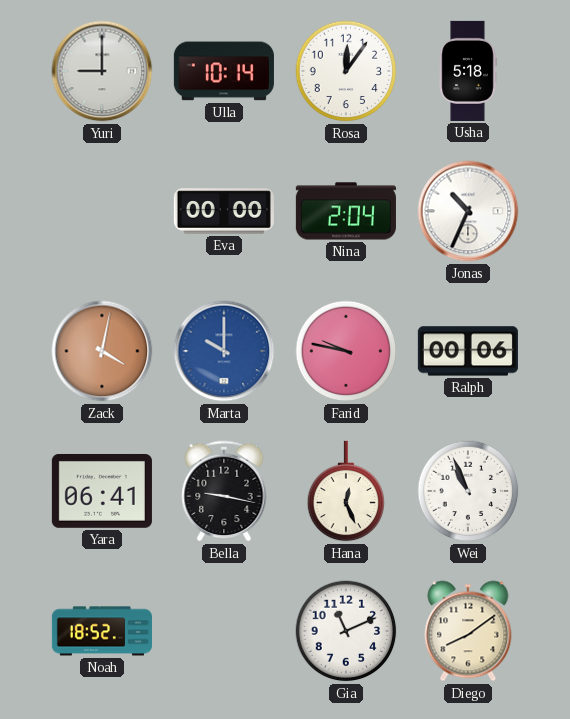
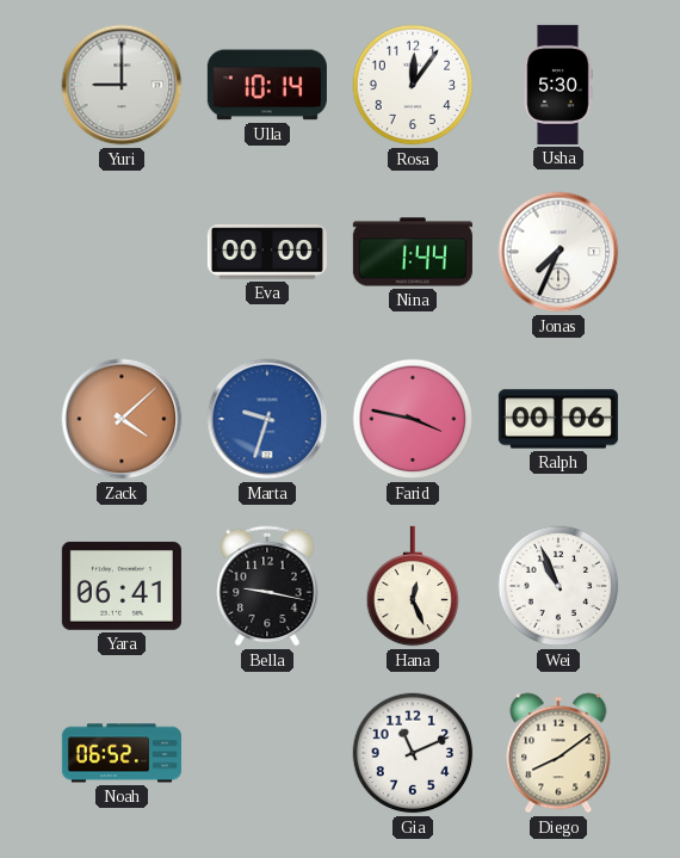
Usha: 5:18 -> 5:30 (558, 85)
Nina: 2:04 -> 1:44 (413, 252)
Jonas: 10:34 -> 7:34 (558, 252)
Zack: 4:02 -> 4:08 (122, 419)
Marta: 10:00 -> 9:33 (267, 419)
Farid: 9:47 -> 3:47 (413, 419)
Noah: 18:52 -> 06:52 (122, 753)
